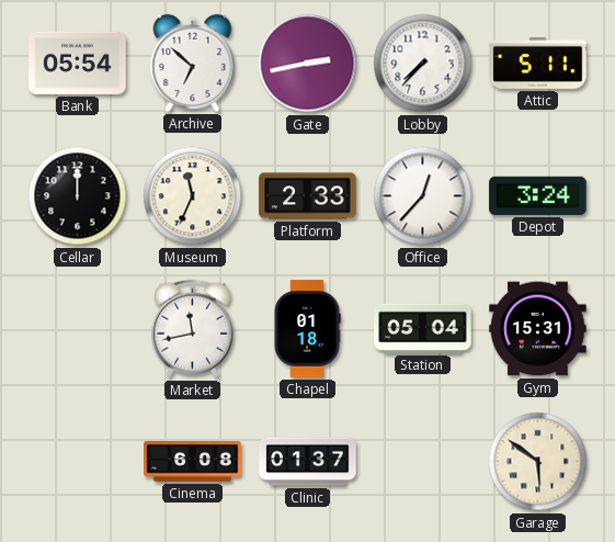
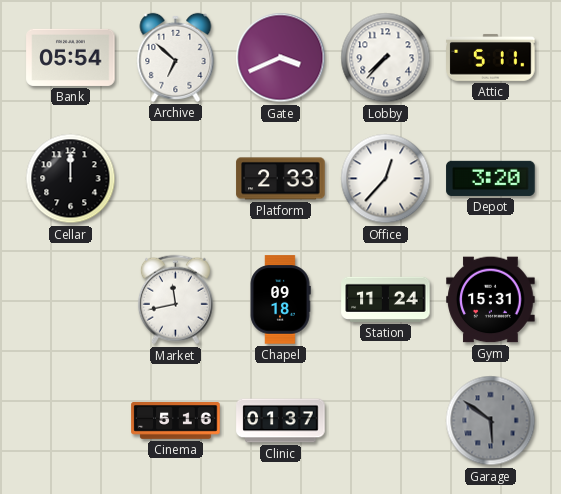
Gate: 2:43 -> 3:41 (281, 58)
Museum: 11:34 -> none (193, 196)
Depot: 3:24 -> 3:20 (491, 178)
Chapel: 01:18 -> 09:18 (280, 300)
Station: 05:04 -> 11:24 (386, 299)
Cinema: 6:08 -> 5:16 (176, 421)
Garage dial: cream -> grey (491, 421)
